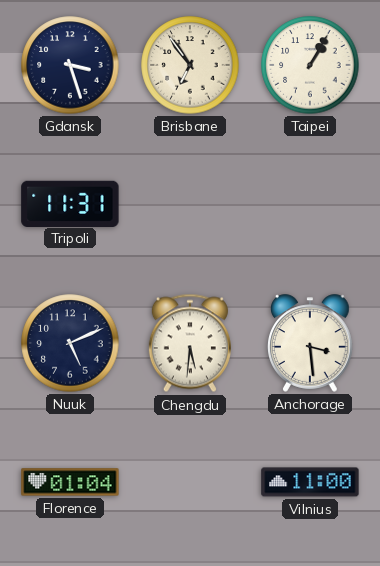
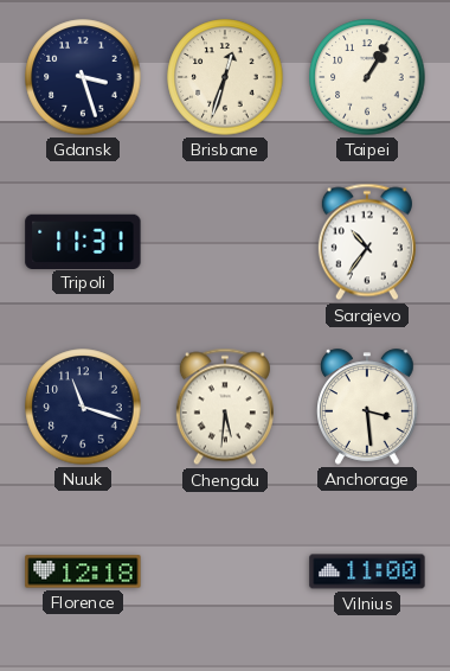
Brisbane: 6:54 -> 12:33 (225, 77)
Sarajevo: none -> 10:36 (367, 242)
Nuuk: 5:11 -> 11:18 (83, 407)
Florence: 01:04 -> 12:18 (83, 571)
